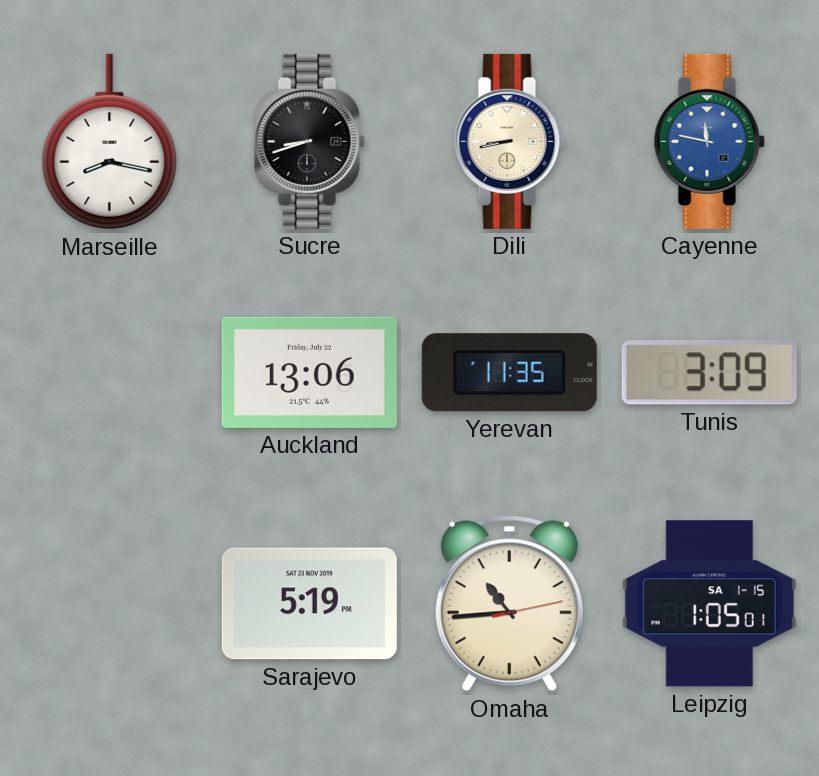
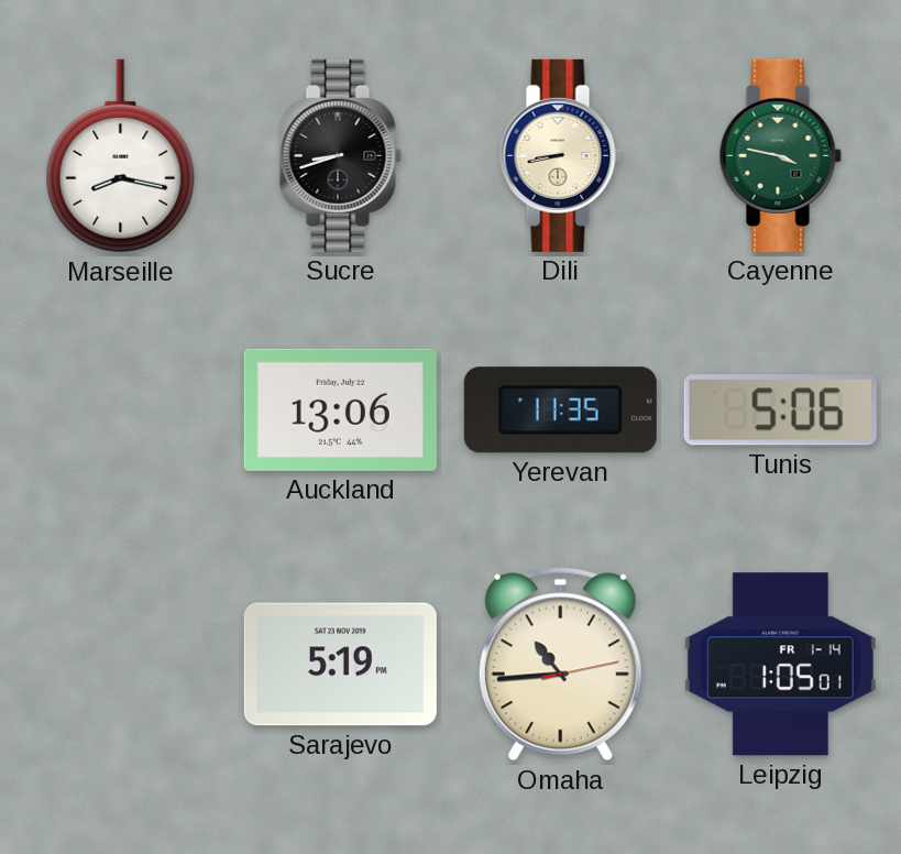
Cayenne: 11:47 -> 3:47 (780, 155)
Cayenne dial: blue -> green (780, 155)
Tunis: 3:09 -> 5:06 (780, 410)
Leipzig date: SA 1-15 -> FR 1-14 (780, 665)
